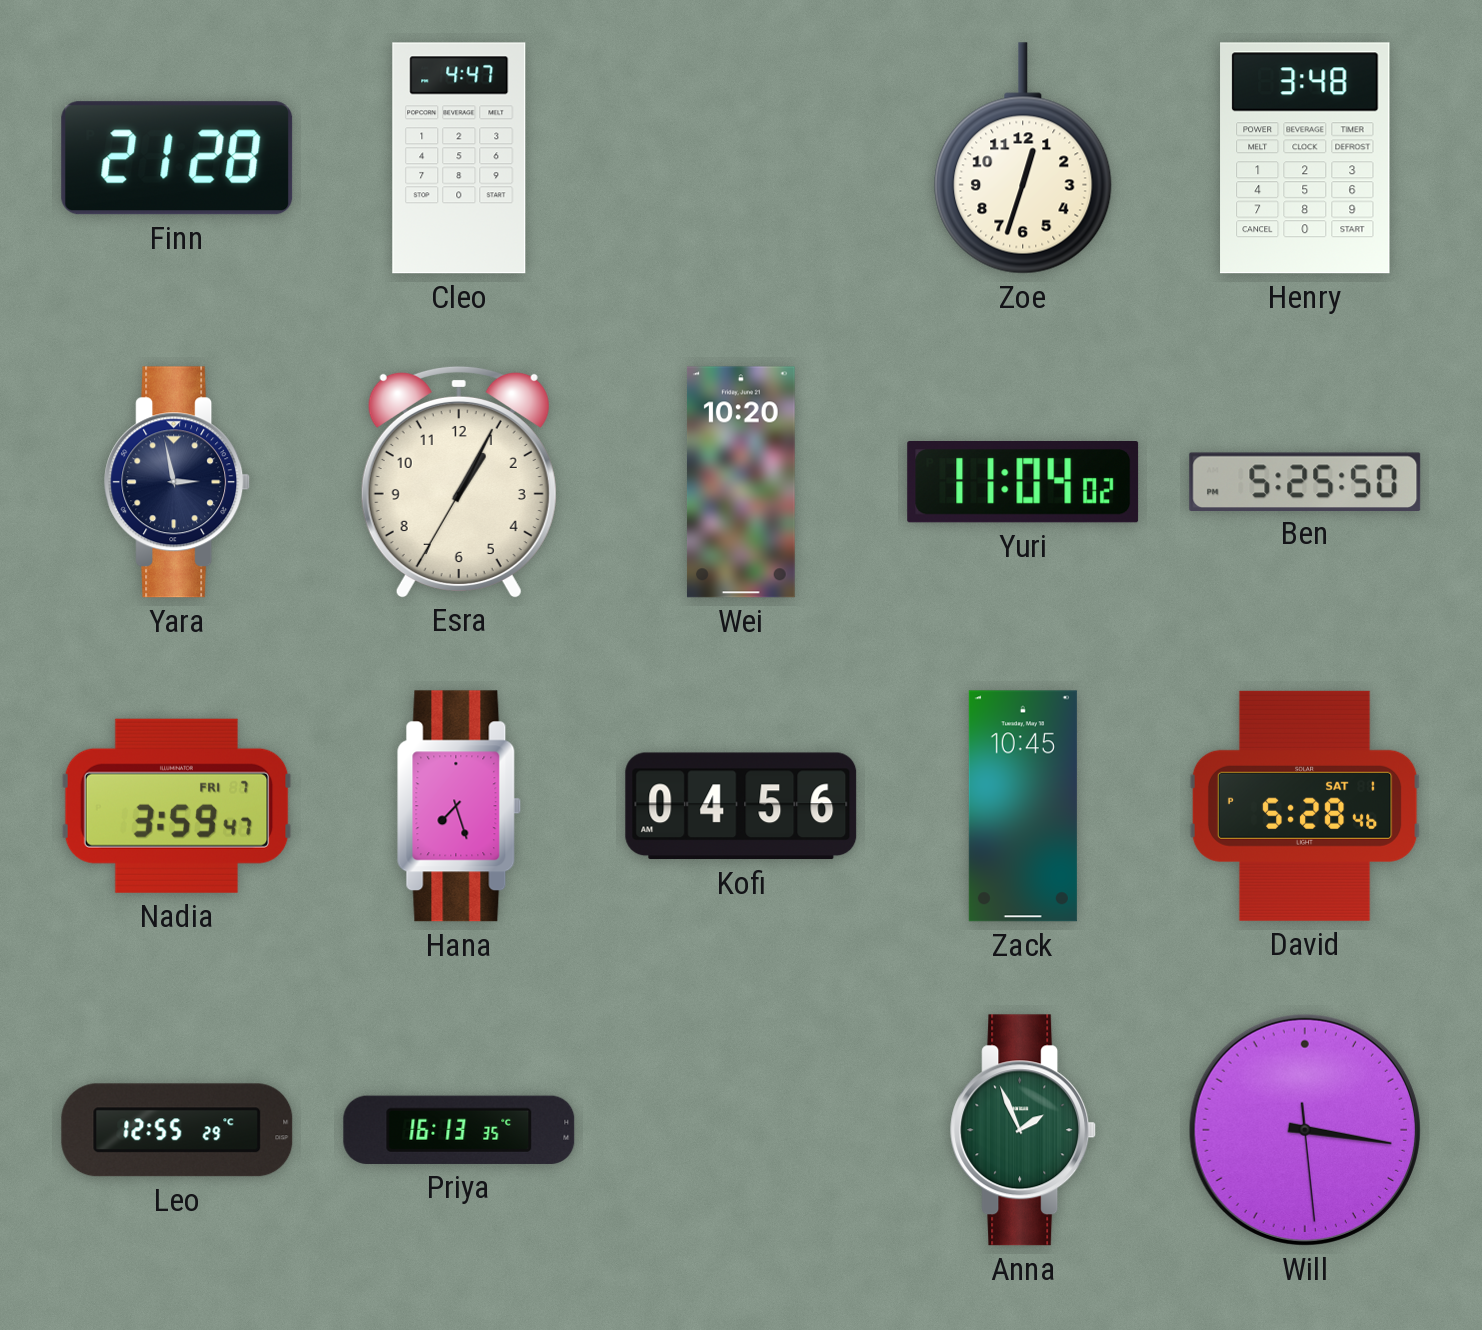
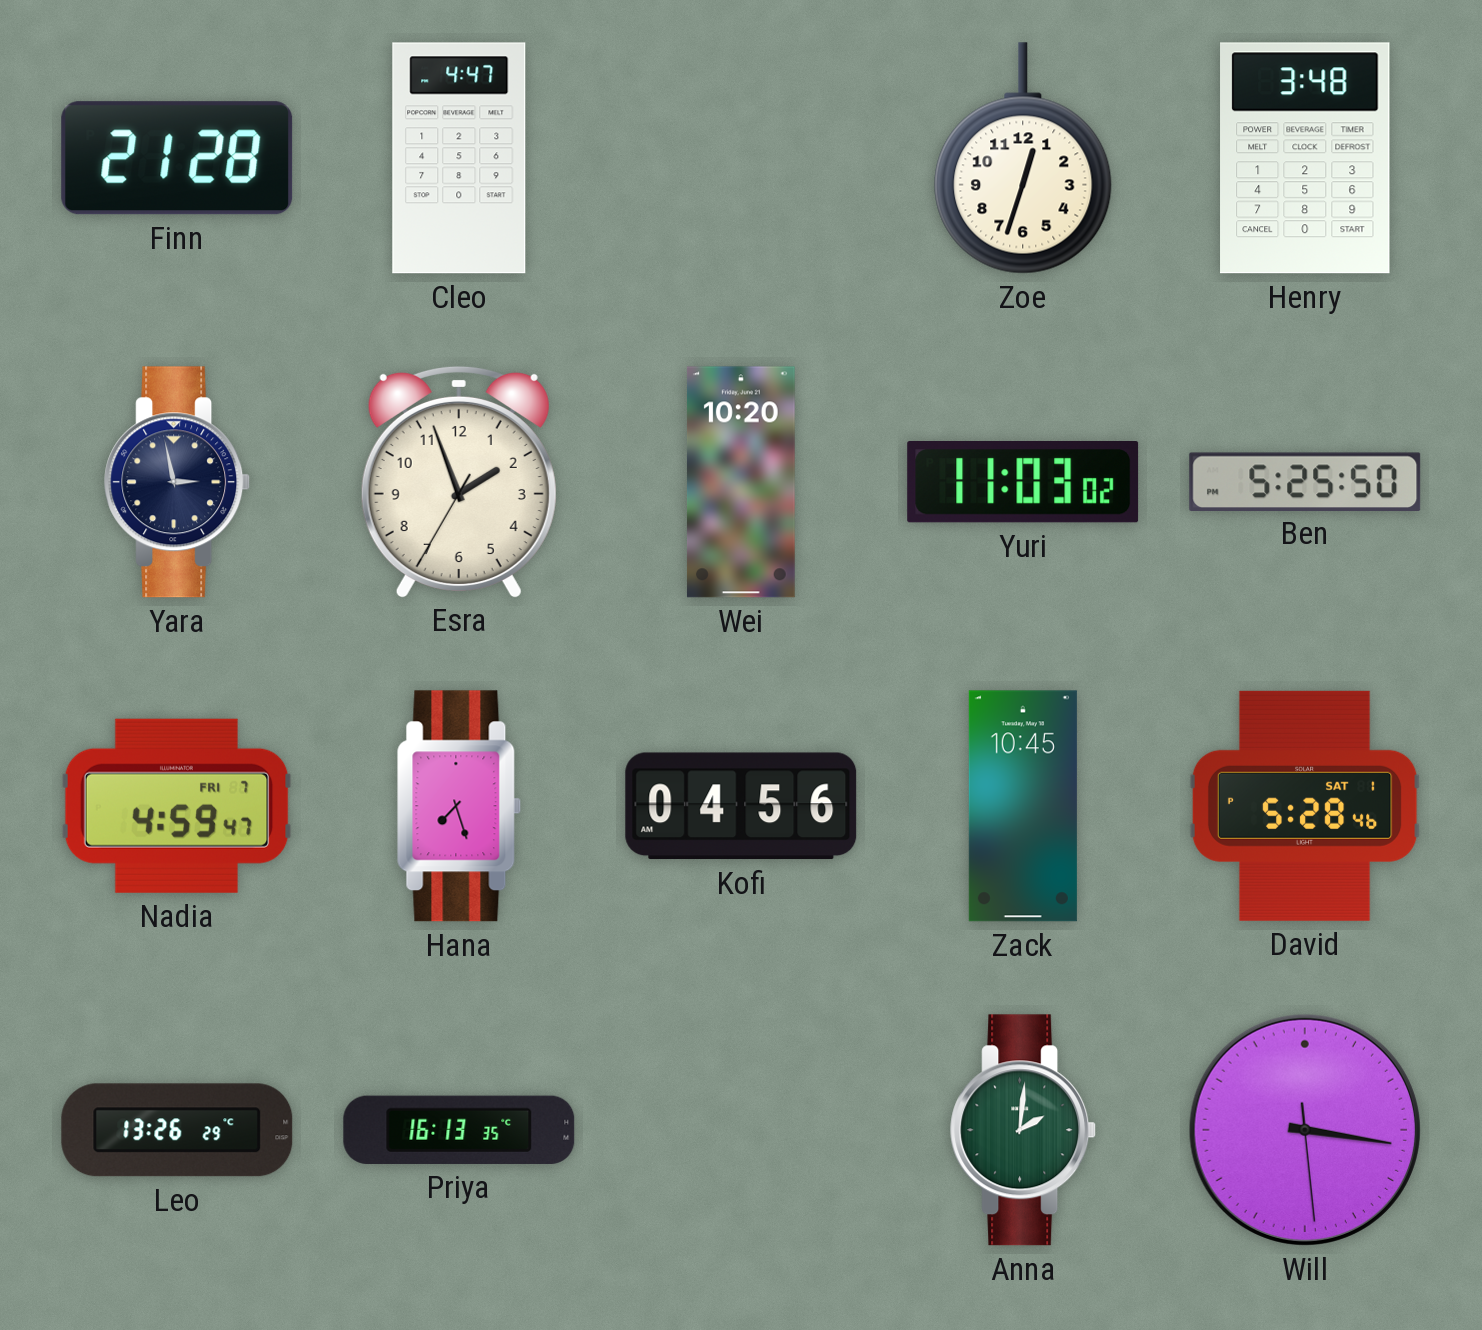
Esra: 1:04 -> 1:56 (459, 481)
Yuri: 11:04 -> 11:03 (1023, 483)
Nadia: 3:59 -> 4:59 (177, 806)
Leo: 12:55 -> 13:26 (177, 1130)
Anna: 1:56 -> 2:01 (1024, 1130)
